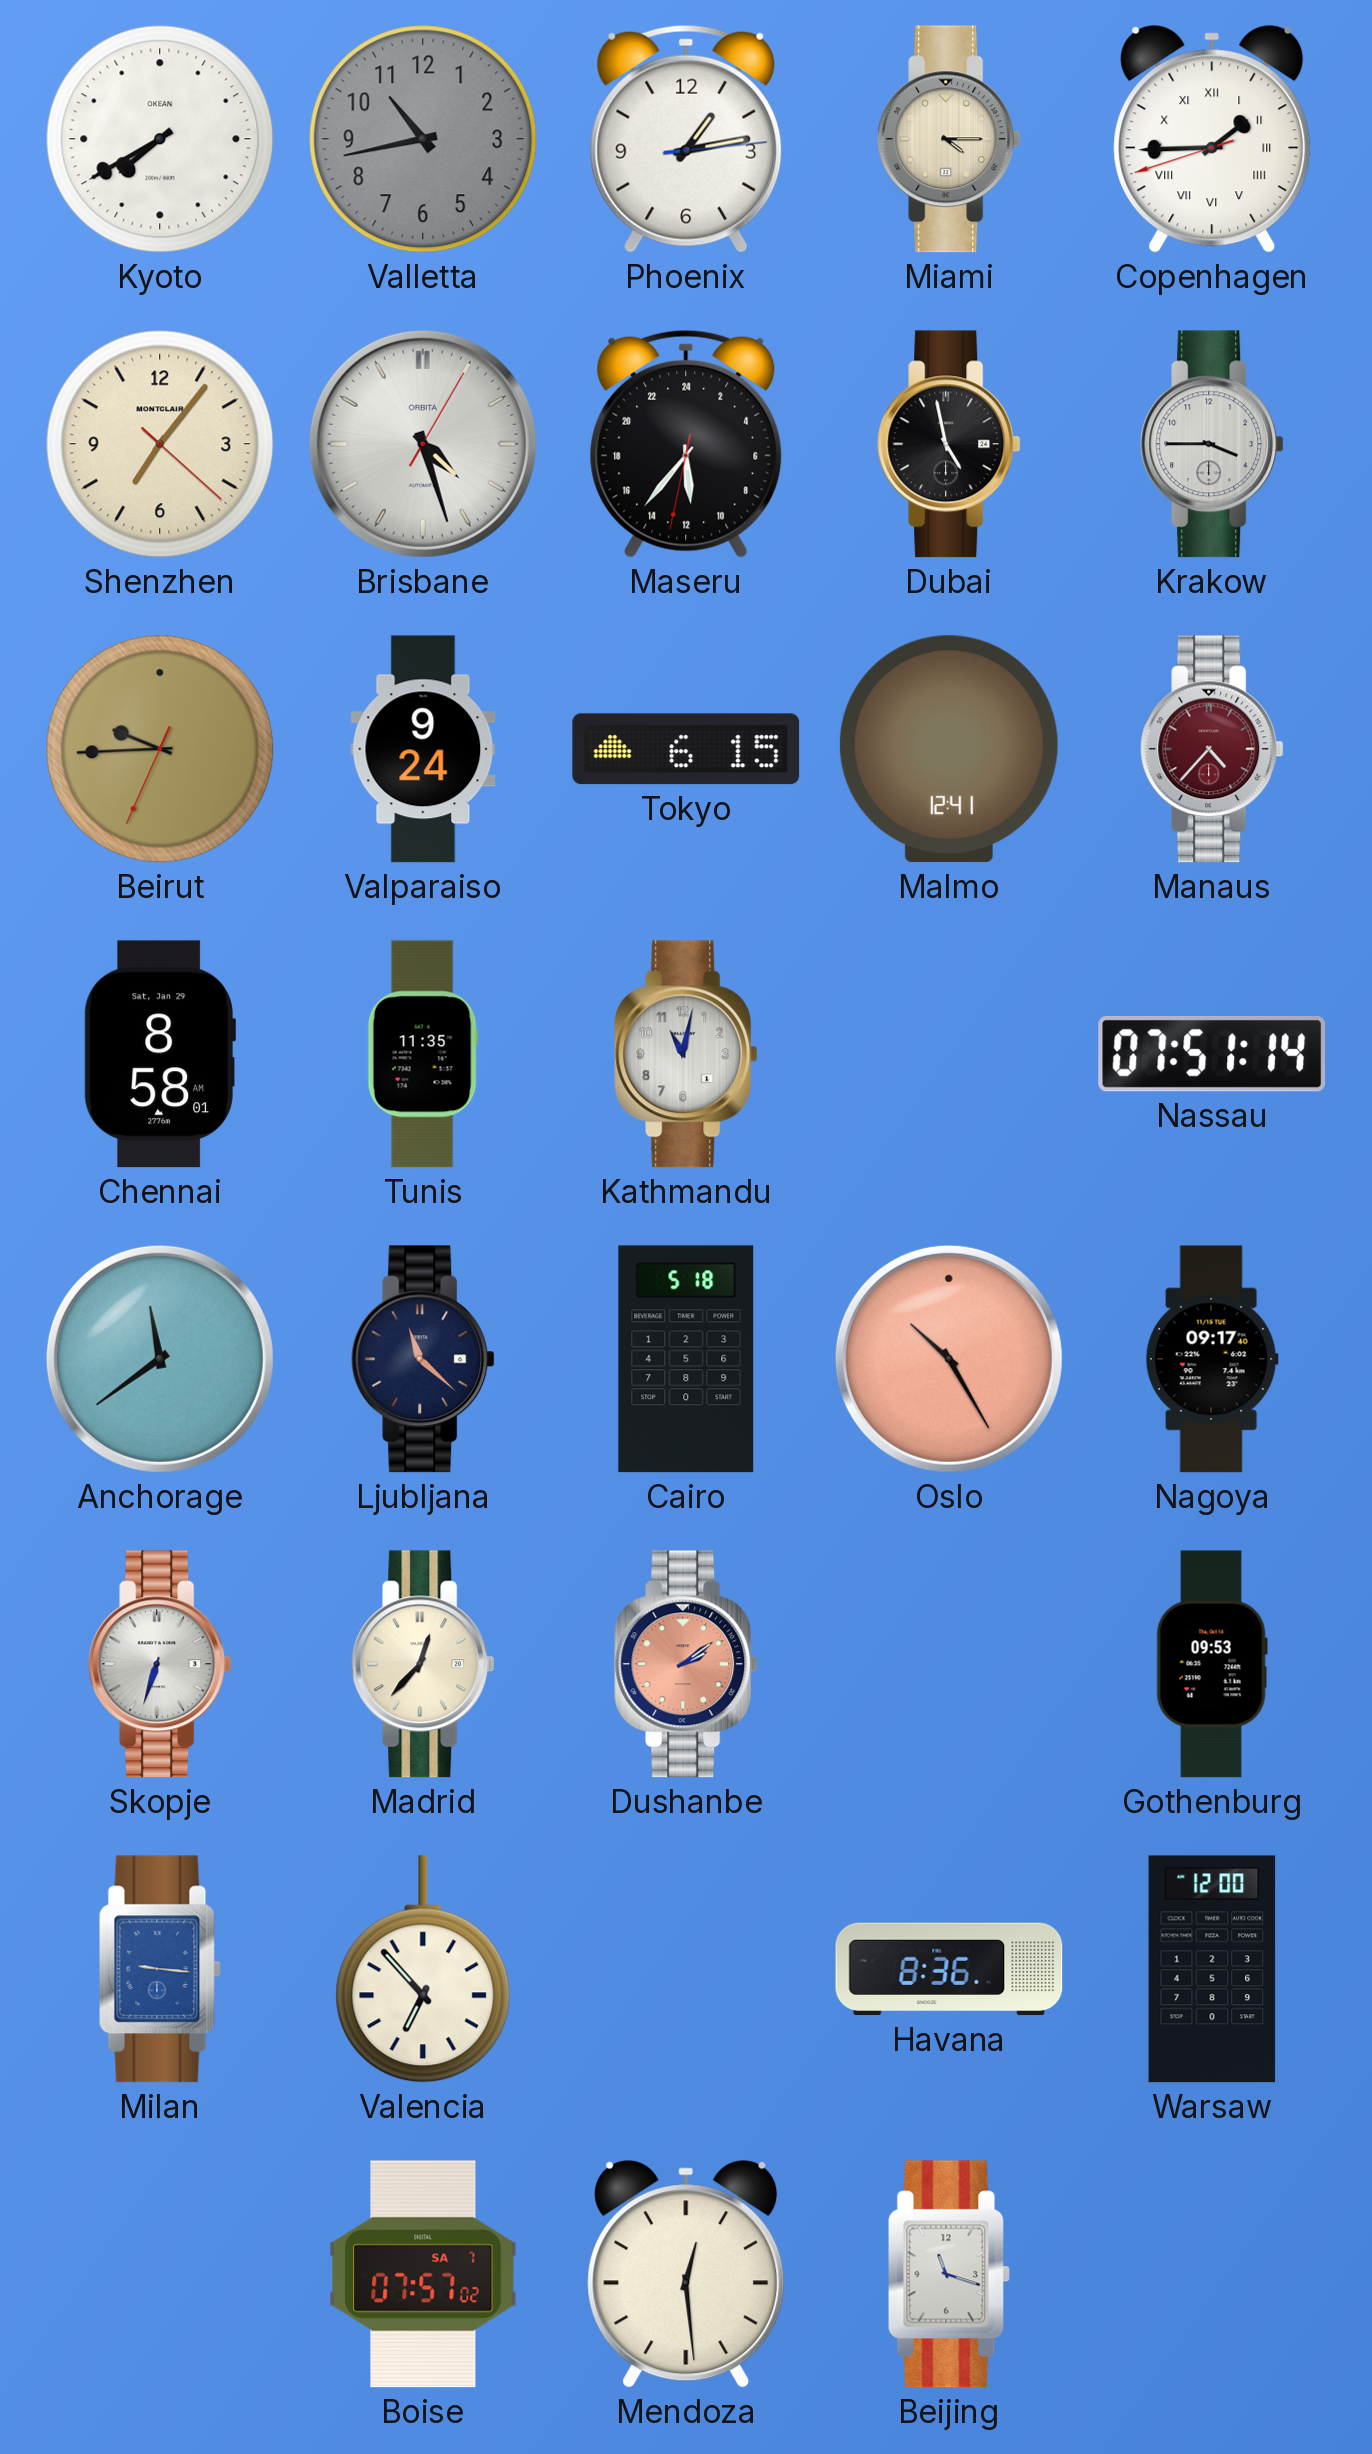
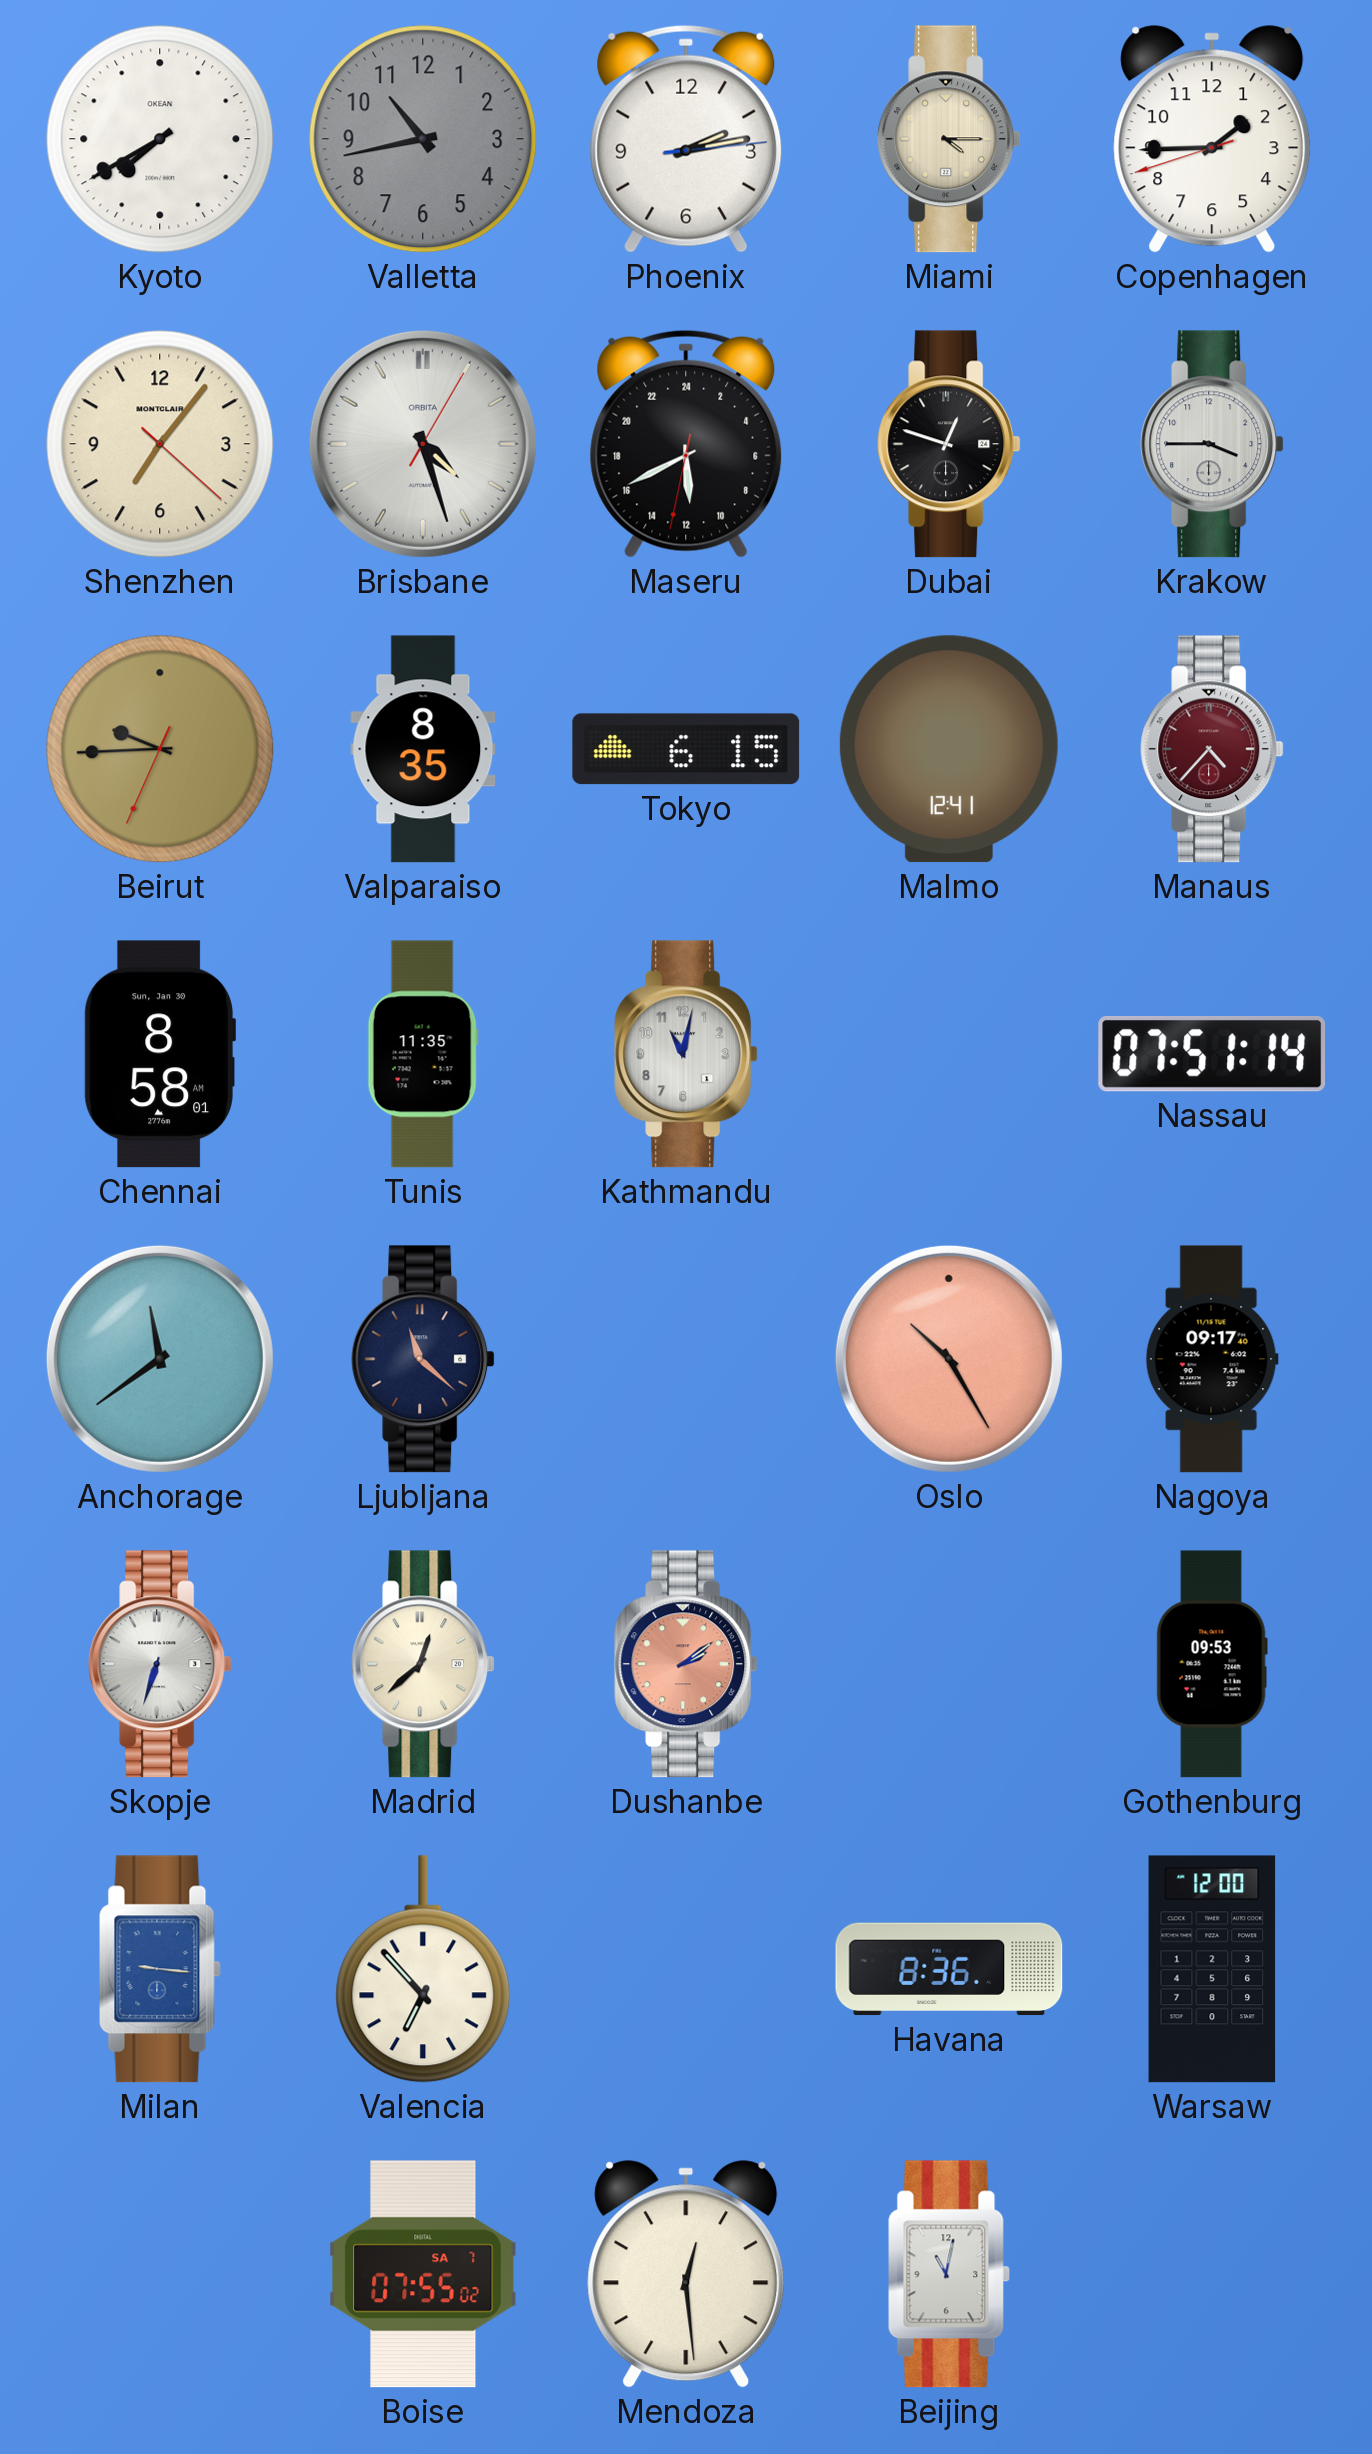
Phoenix: 1:13 -> 2:13 (686, 139)
Copenhagen numerals: Roman -> Arabic (1212, 139)
Maseru: 11:36 -> 11:40 (686, 444)
Dubai: 4:58 -> 12:48 (949, 444)
Valparaiso: 9:24 -> 8:35 (423, 749)
Chennai date: Sat, Jan 29 -> Sun, Jan 30 (160, 1054)
Cairo: 5:18 -> none (686, 1359)
Madrid: 12:37 -> 12:38 (423, 1664)
Boise: 07:57 -> 07:55 (423, 2274)
Beijing: 11:18 -> 11:02 (949, 2274)
